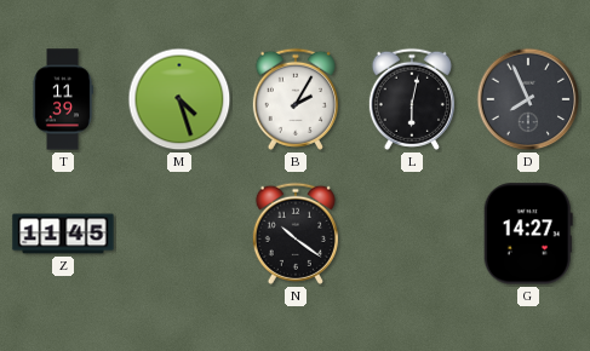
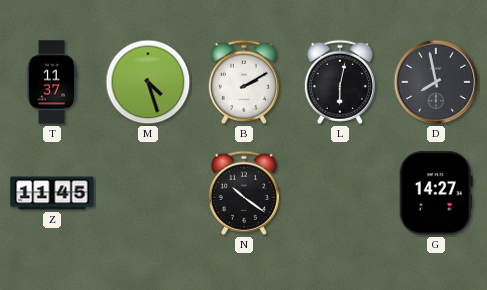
T: 11:39 -> 11:37 (52, 82)
B: 2:05 -> 2:10 (244, 82)
D: 7:56 -> 7:58 (436, 82)
